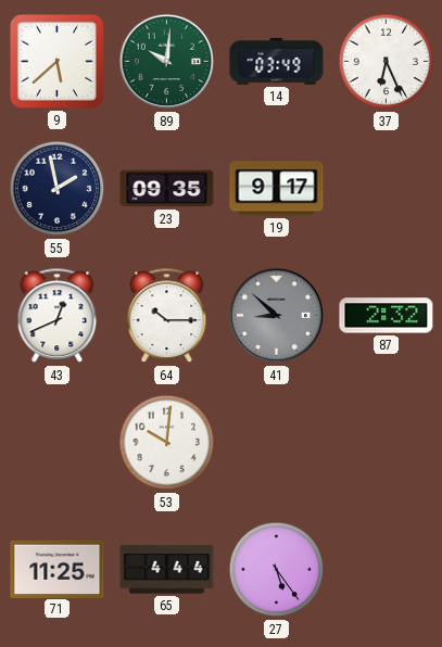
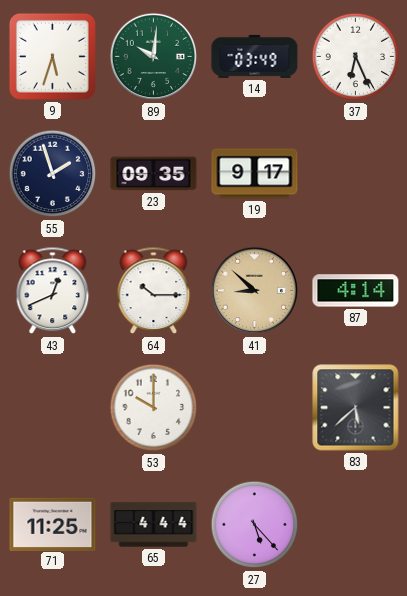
9: 5:38 -> 5:33 (52, 56)
55: 1:58 -> 1:57 (53, 174)
41 dial: grey -> champagne (255, 291)
87: 2:32 -> 4:14 (356, 291)
53: 10:01 -> 10:00 (154, 408)
83: none -> 5:38 (356, 408)
27: 5:24 -> 5:23 (255, 525)
